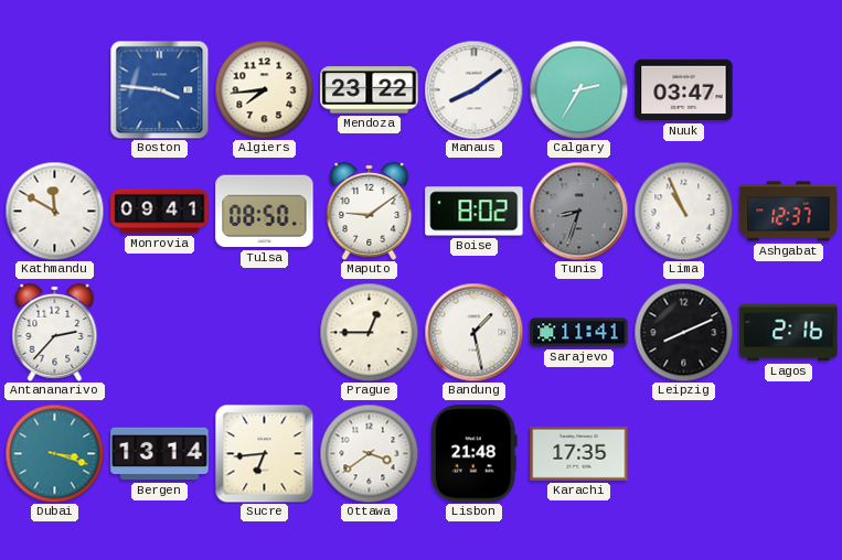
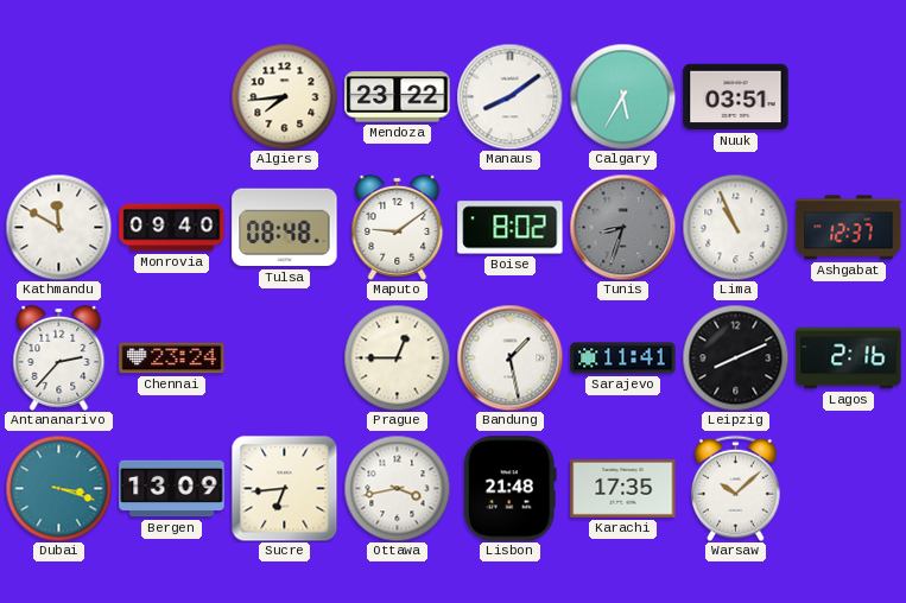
Boston: 3:46 -> none (159, 89)
Calgary: 2:35 -> 5:35 (622, 96)
Nuuk: 03:47 -> 03:51 (736, 97)
Monrovia: 09:41 -> 09:40 (172, 228)
Tulsa: 08:50 -> 08:48 (285, 228)
Chennai: none -> 23:24 (172, 358)
Bergen: 13:14 -> 13:09 (172, 489)
Ottawa: 3:39 -> 3:43 (397, 488)
Warsaw: none -> 10:08 (736, 488)
